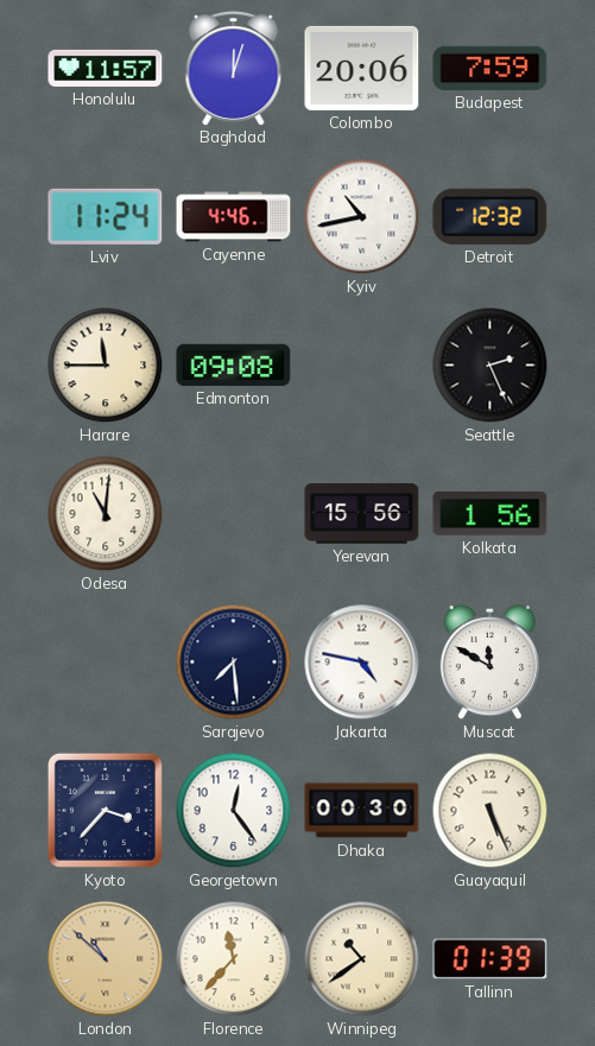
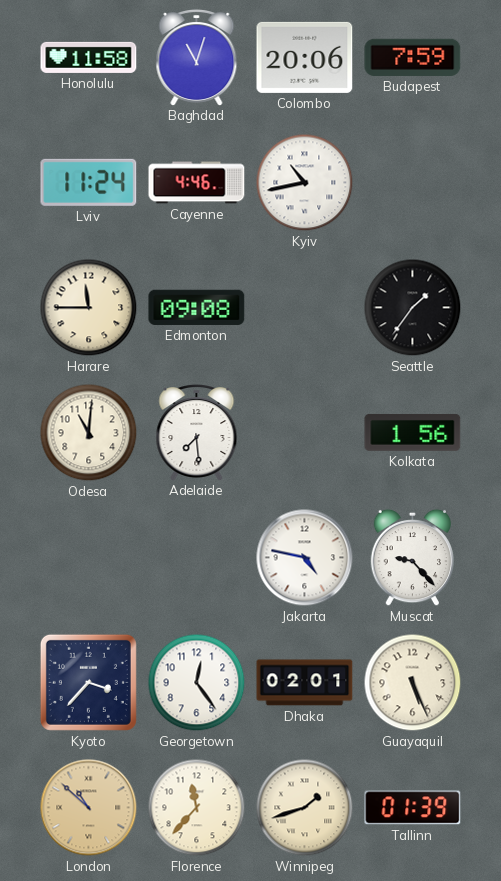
Honolulu: 11:57 -> 11:58 (89, 57)
Baghdad: 12:03 -> 11:03 (197, 58)
Detroit: 12:32 -> none (490, 216)
Seattle: 2:26 -> 1:36 (413, 308)
Adelaide: none -> 7:29 (197, 433)
Yerevan: 15:56 -> none (362, 514)
Sarajevo: 7:29 -> none (234, 663)
Muscat: 11:50 -> 9:23 (413, 558)
Dhaka: 00:30 -> 02:01 (305, 683)
Winnipeg: 10:39 -> 1:42 (305, 808)
